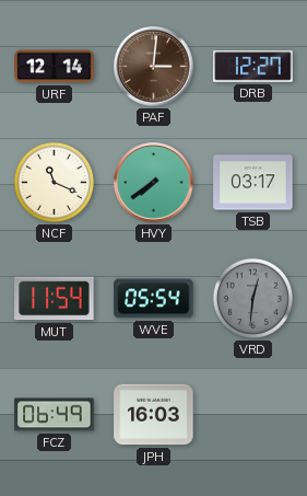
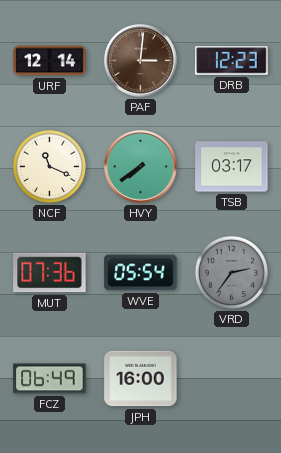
DRB: 12:27 -> 12:23 (232, 61)
MUT: 11:54 -> 07:36 (50, 273)
VRD: 12:31 -> 2:36 (231, 272)
JPH: 16:03 -> 16:00 (141, 379)
